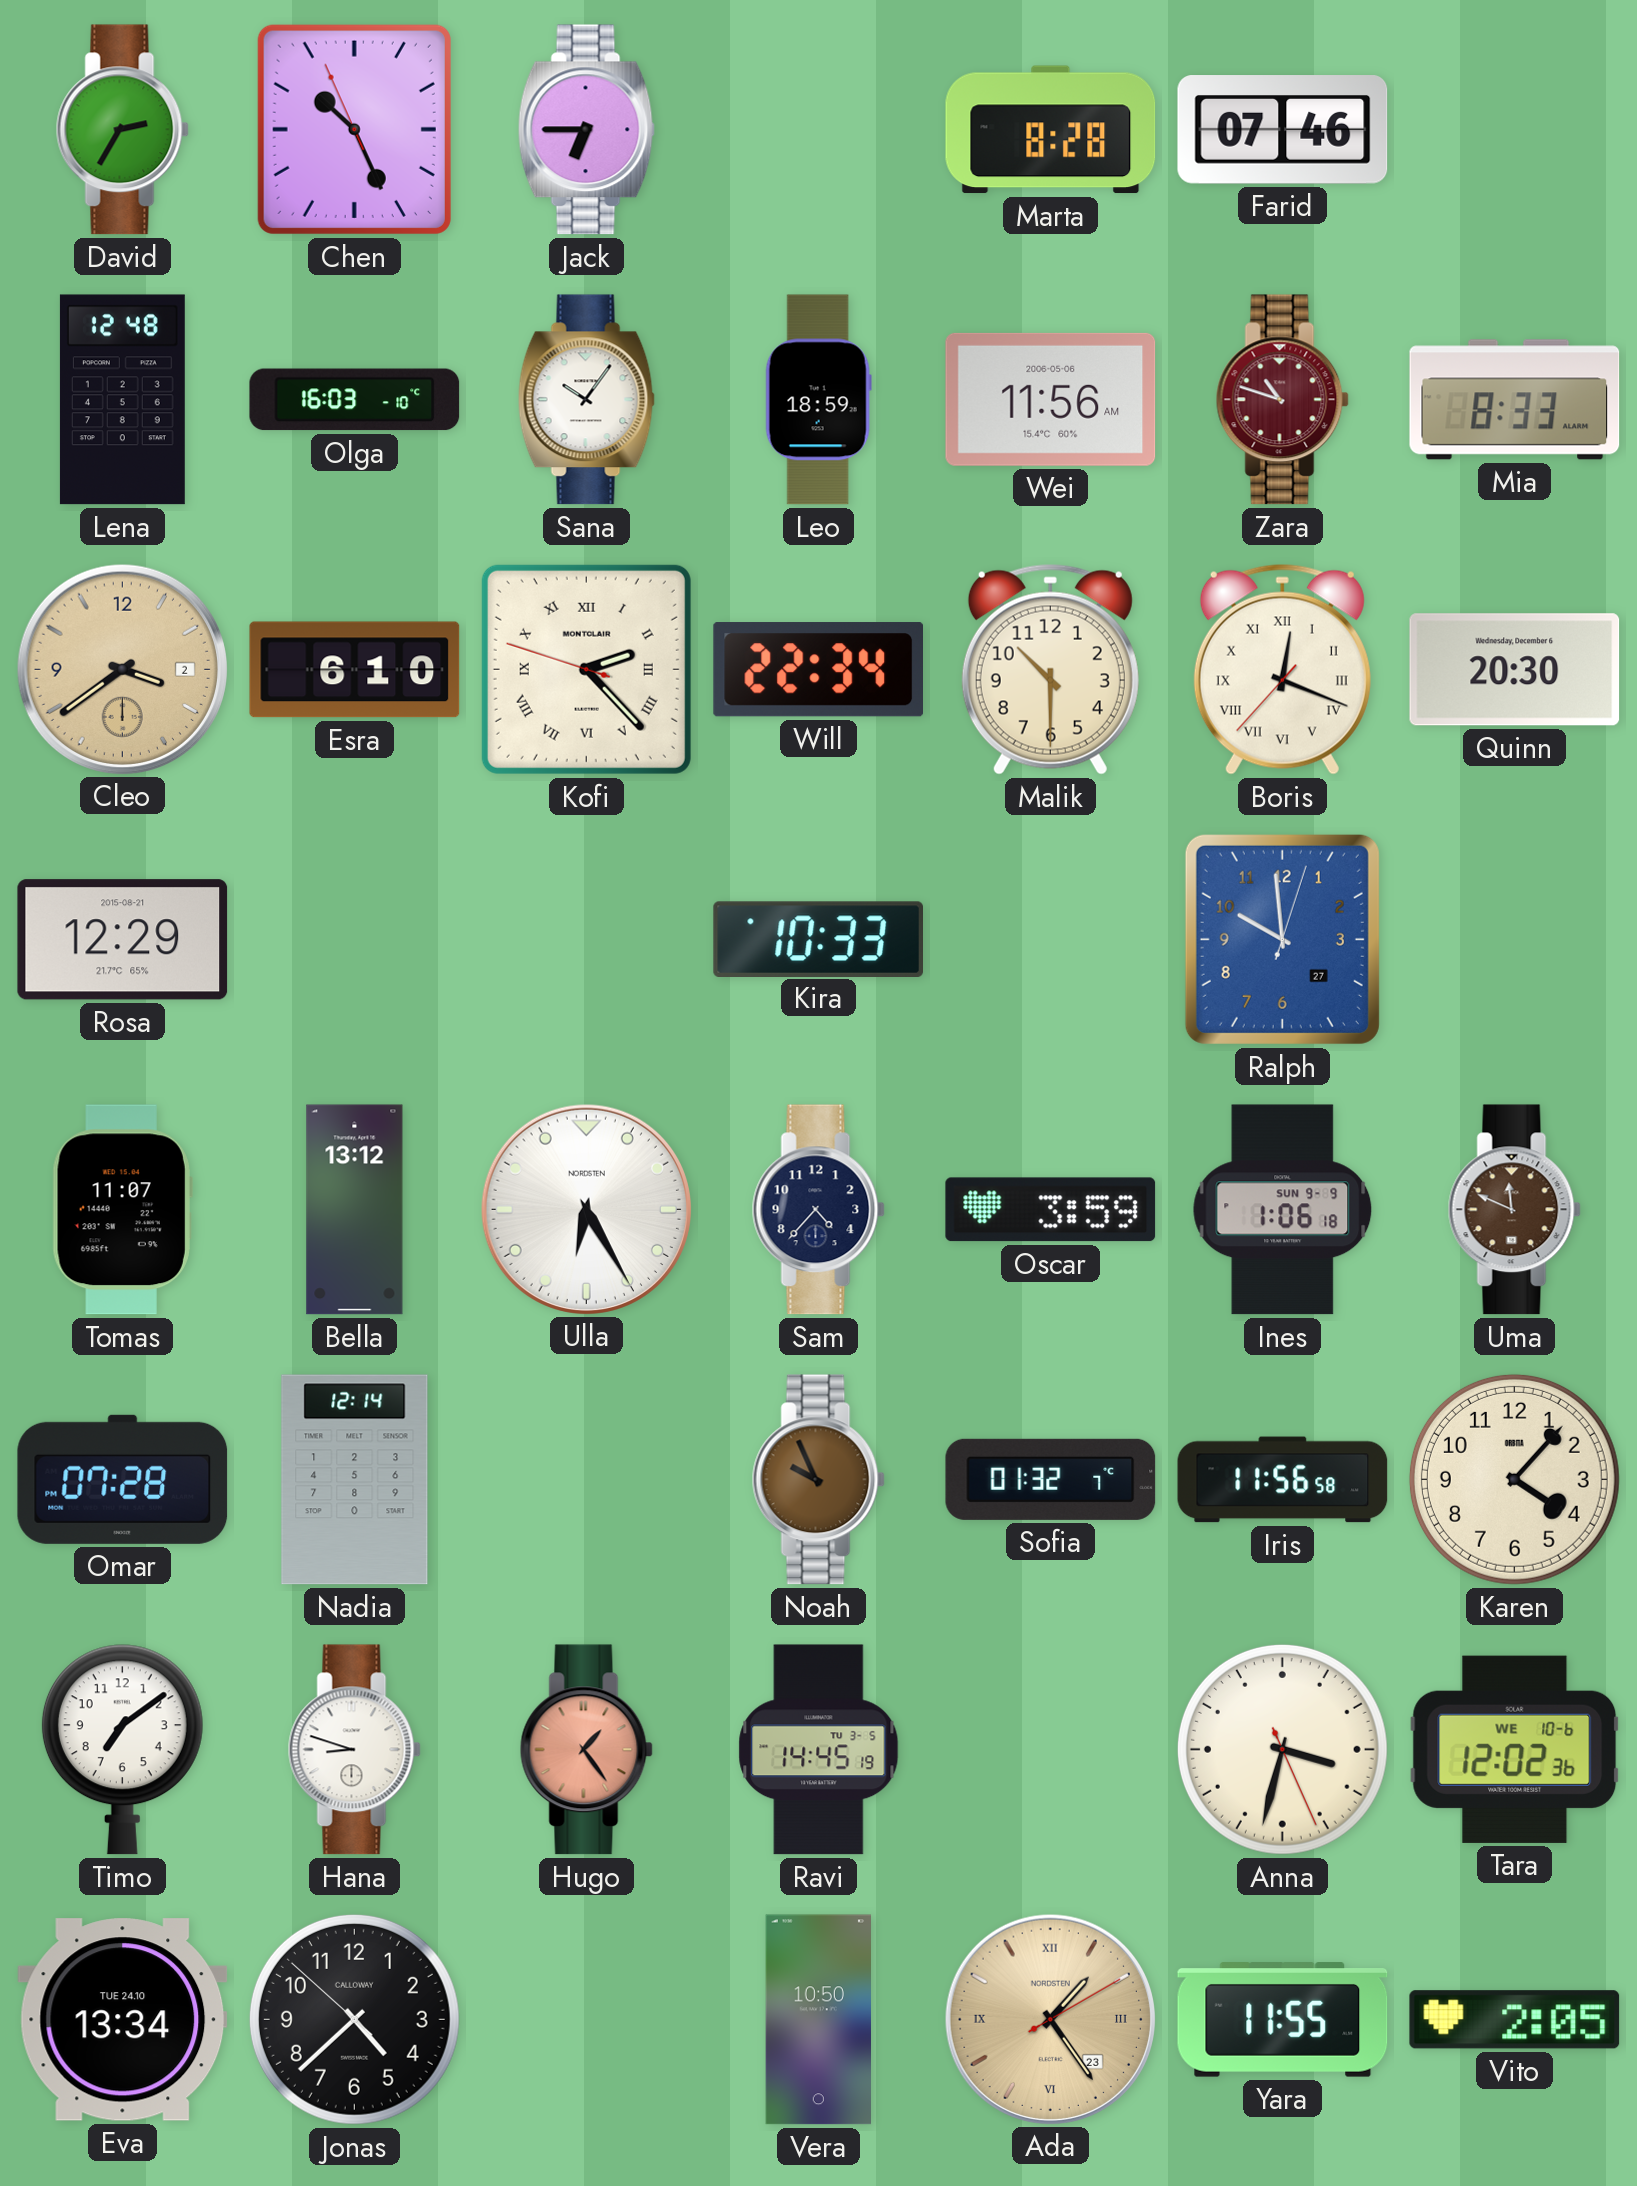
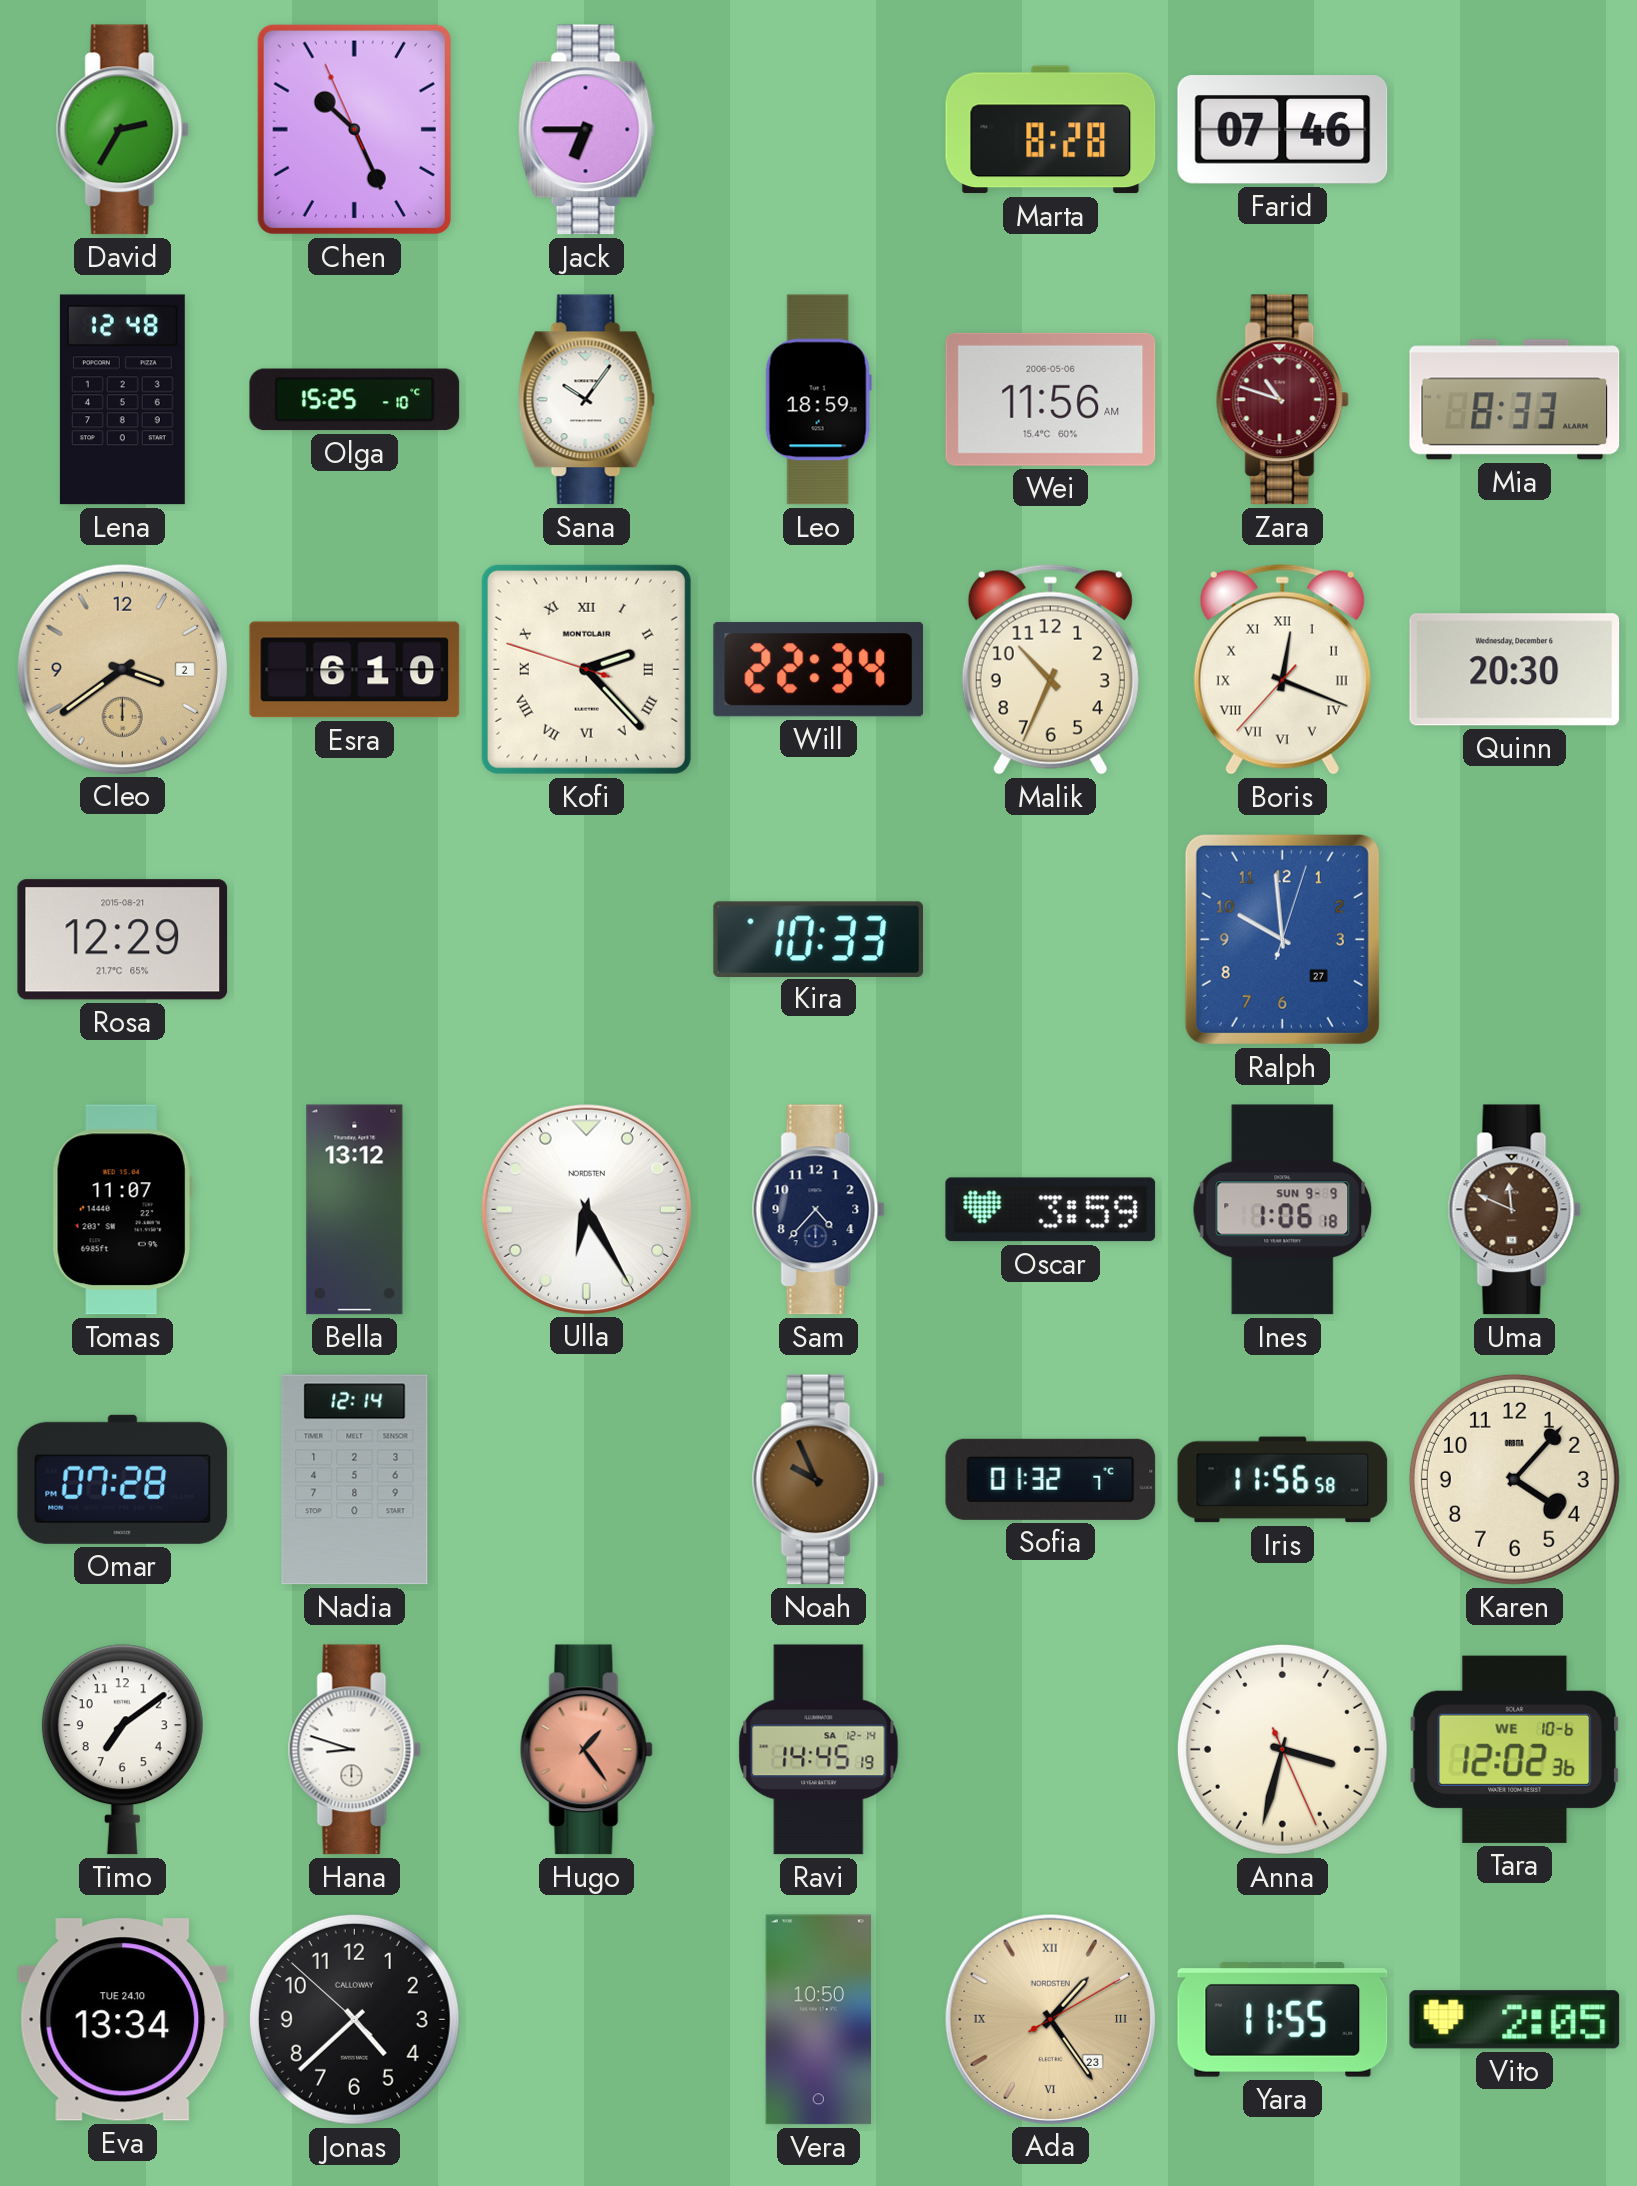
Olga: 16:03 -> 15:25 (355, 400)
Malik: 10:30 -> 10:34 (1050, 669)
Ravi date: TU 3-5 -> SA 12-14 (819, 1750)
